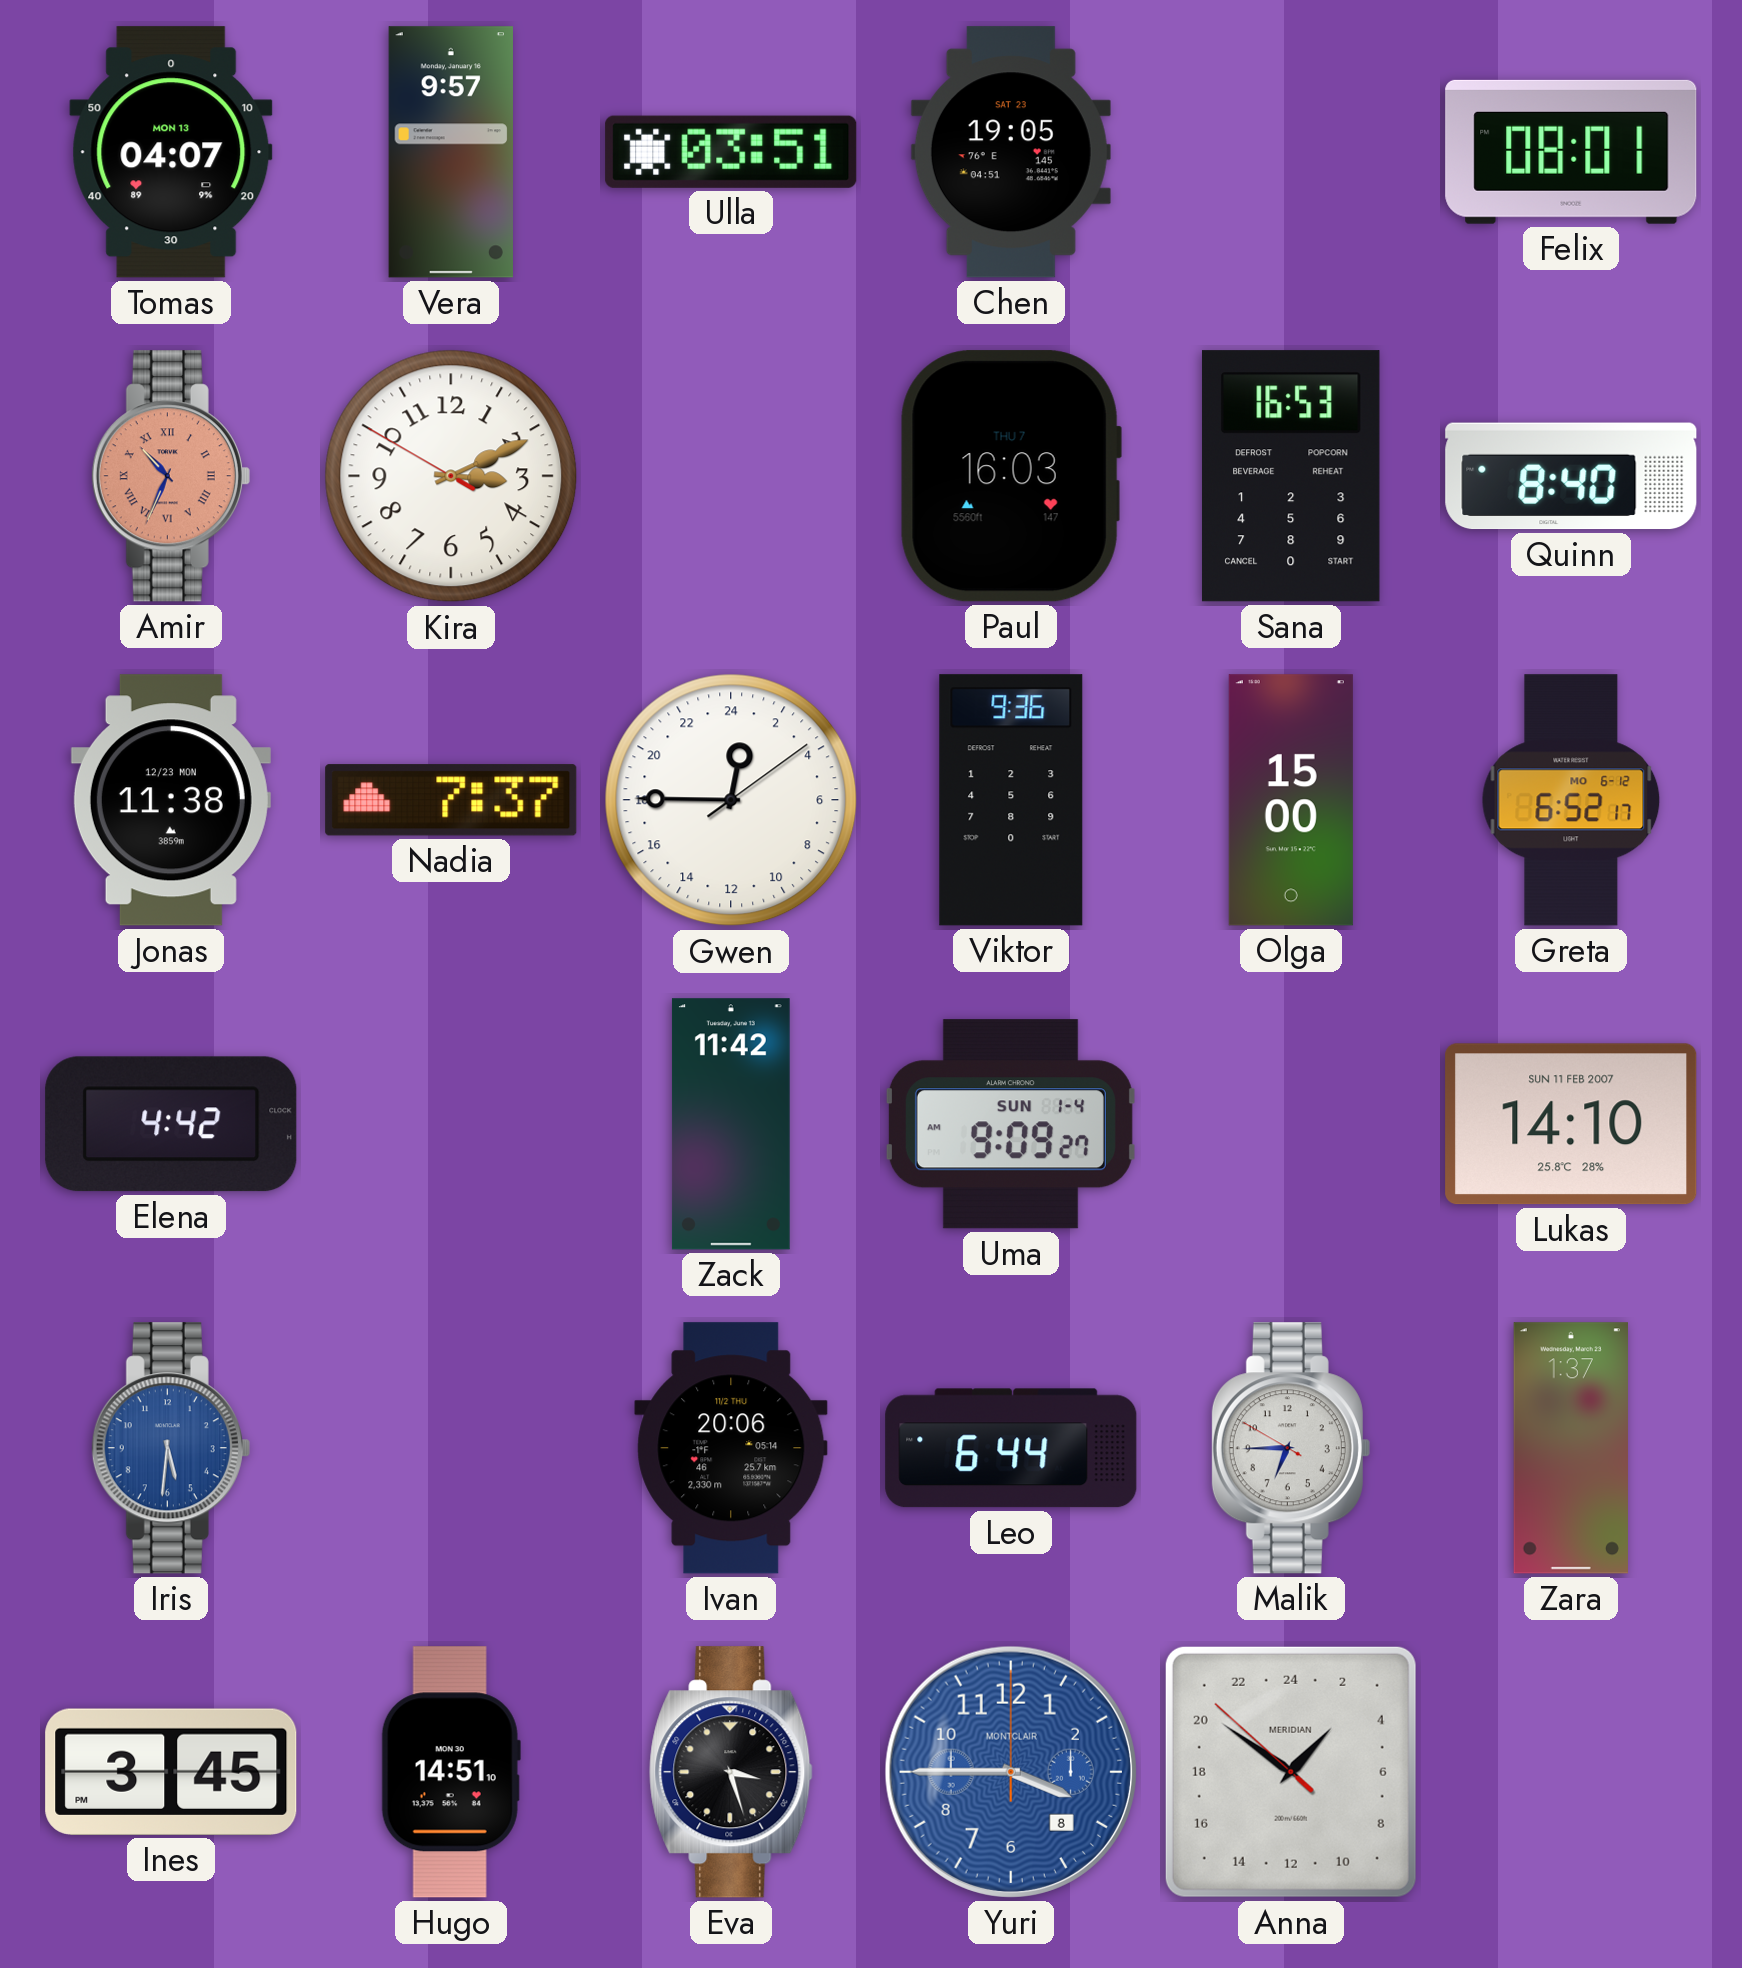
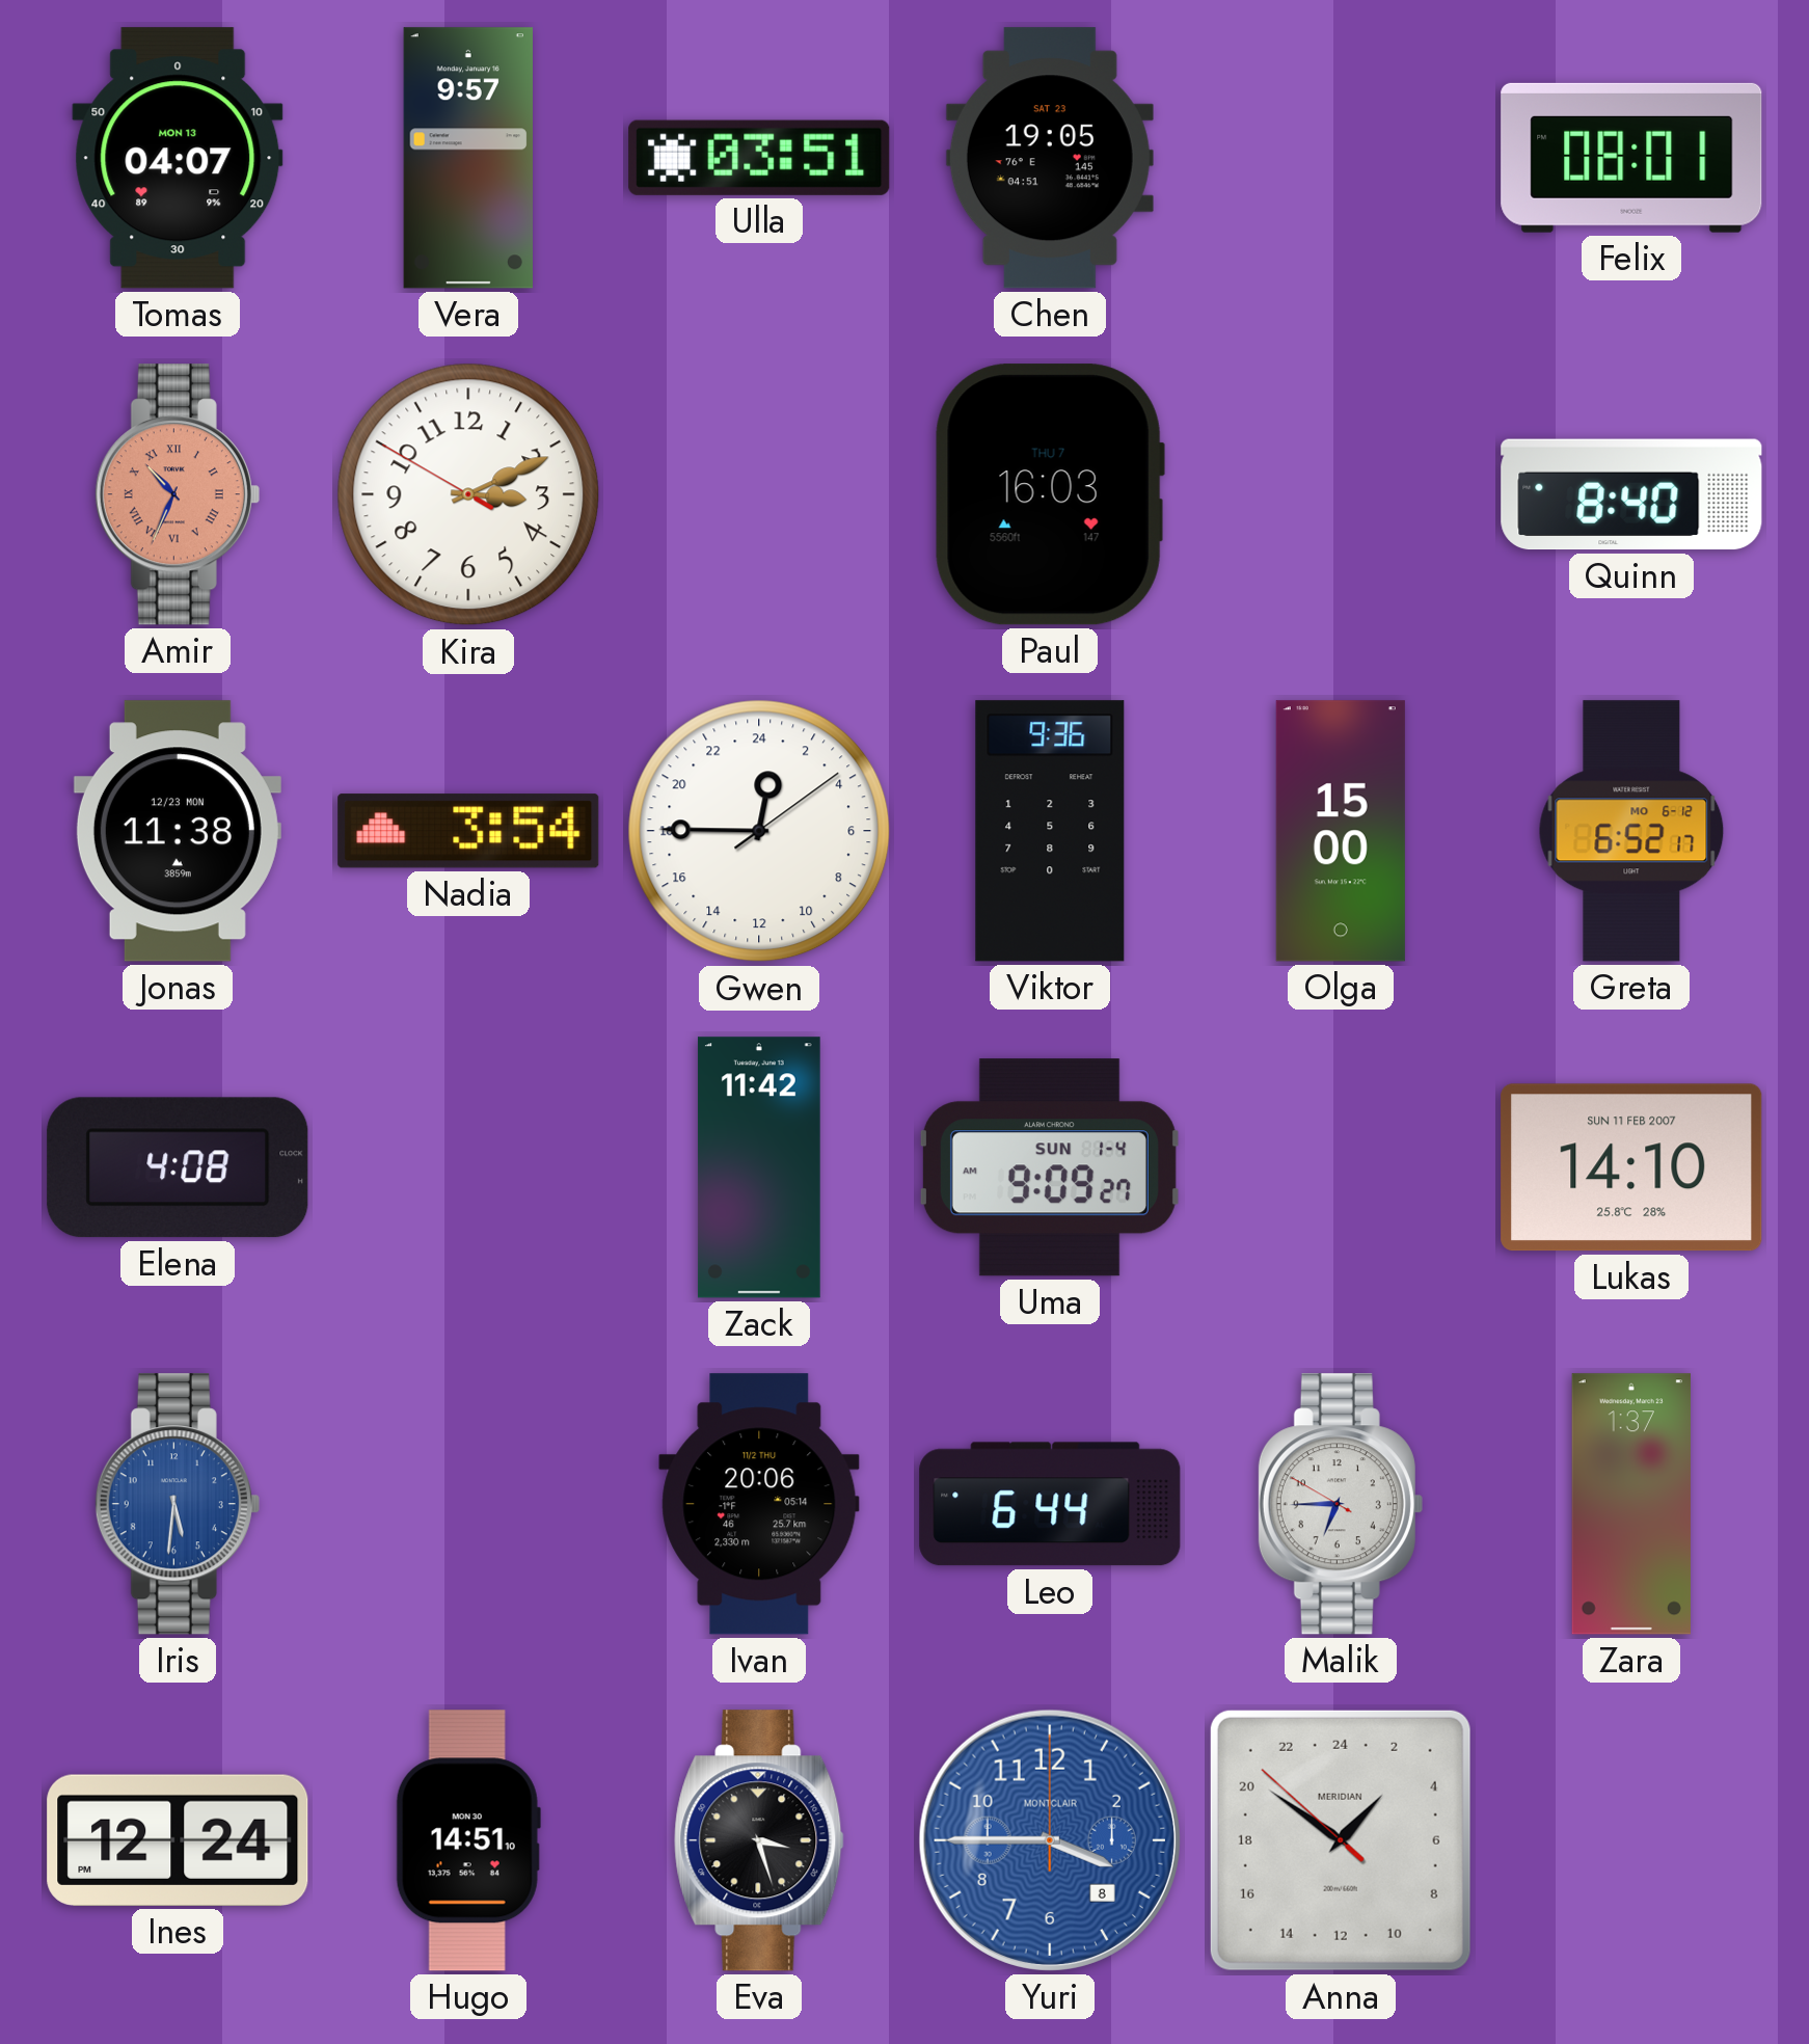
Sana: 16:53 -> none (1291, 476)
Nadia: 7:37 -> 3:54 (468, 831)
Elena: 4:42 -> 4:08 (178, 1167)
Ines: 3:45 -> 12:24 (178, 1840)
